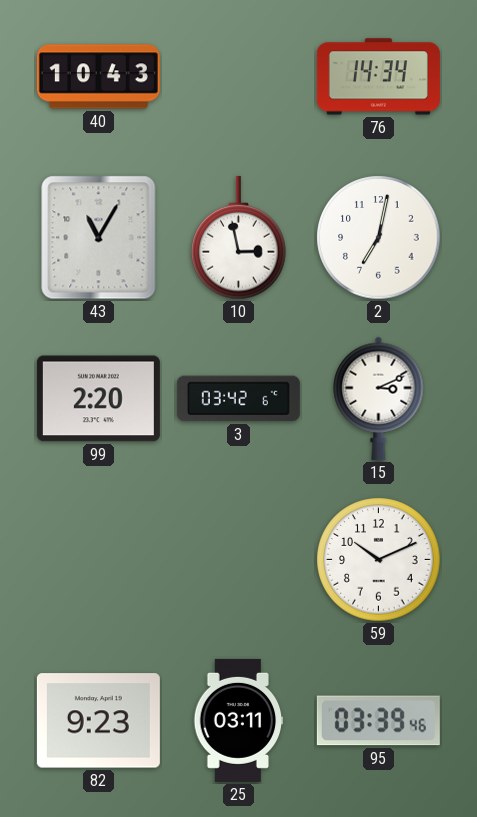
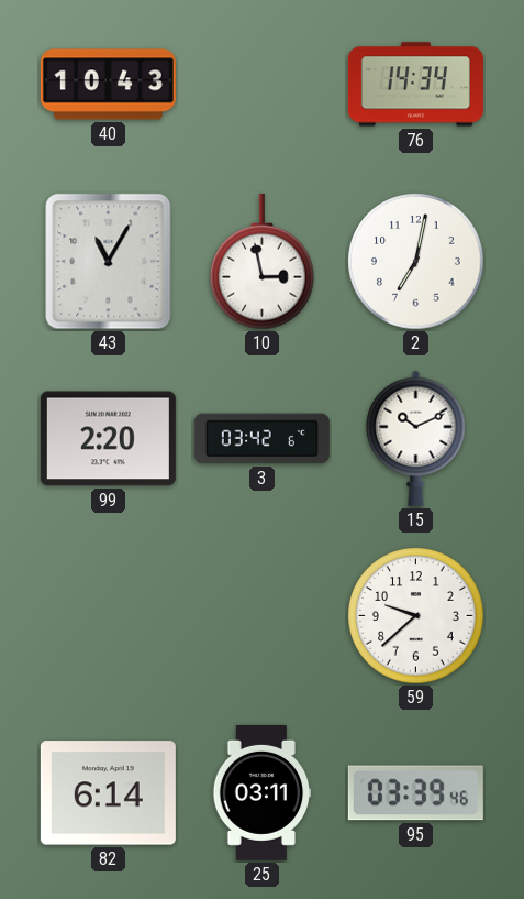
15: 3:11 -> 10:11 (416, 438)
59: 10:11 -> 9:38 (416, 616)
82: 9:23 -> 6:14 (108, 793)
